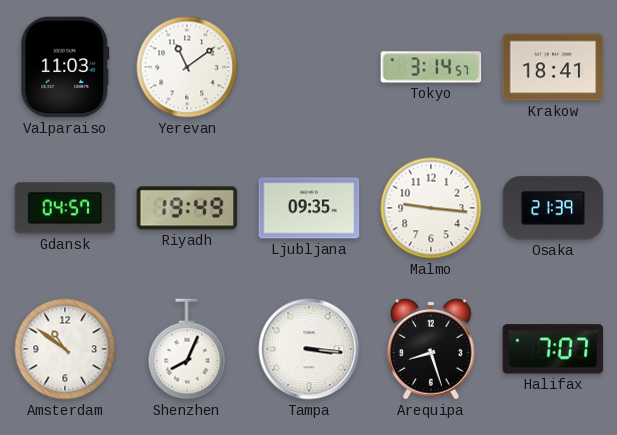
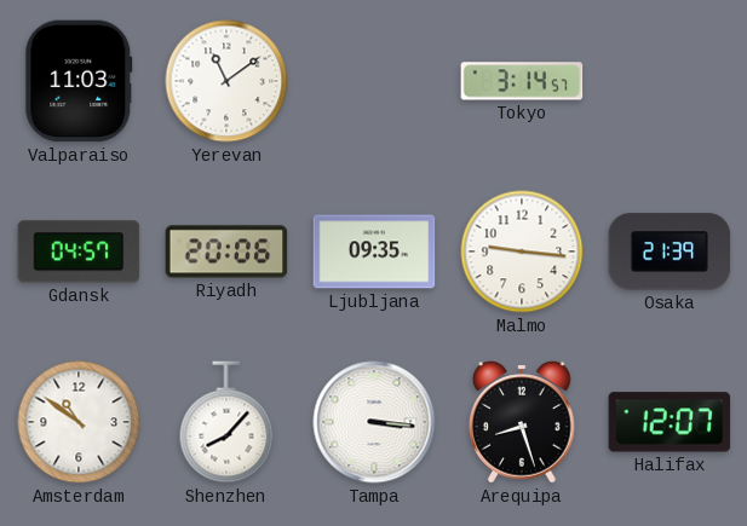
Krakow: 18:41 -> none (553, 67)
Riyadh: 19:49 -> 20:06 (226, 252)
Shenzhen: 8:04 -> 8:07 (226, 422)
Halifax: 7:07 -> 12:07 (670, 422)
